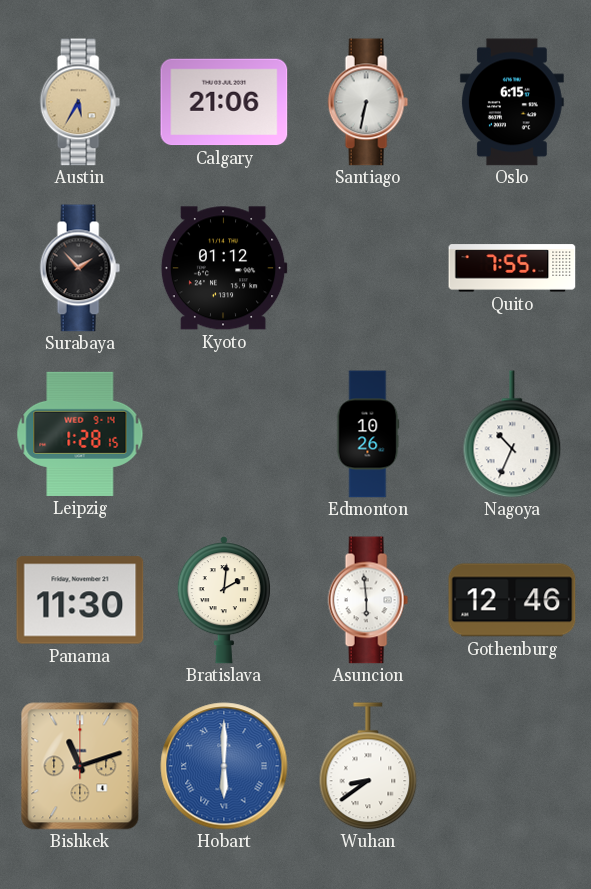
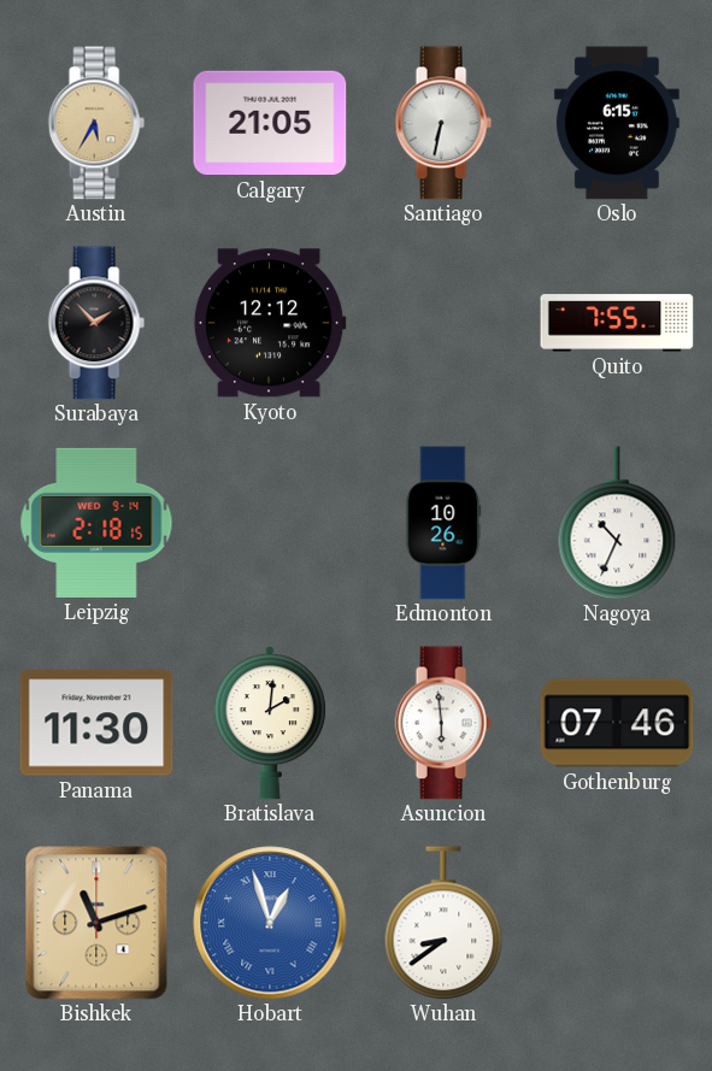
Calgary: 21:06 -> 21:05 (270, 123)
Kyoto: 01:12 -> 12:12 (270, 323)
Leipzig: 1:28 -> 2:18 (96, 523)
Gothenburg: 12:46 -> 07:46 (617, 723)
Hobart: 6:00 -> 12:57 (270, 923)
